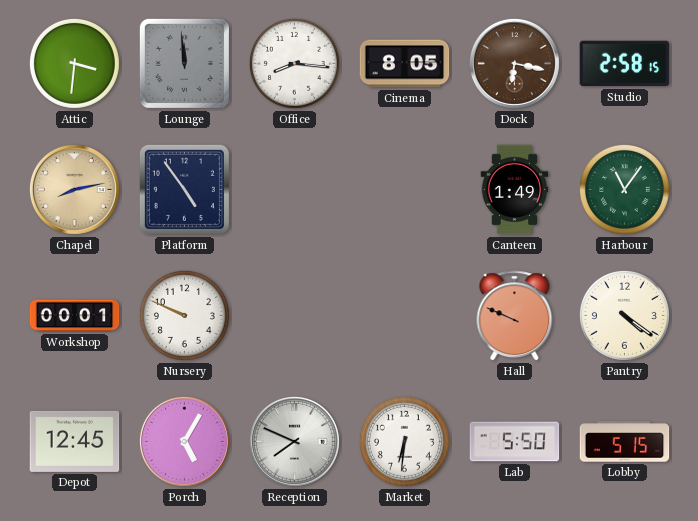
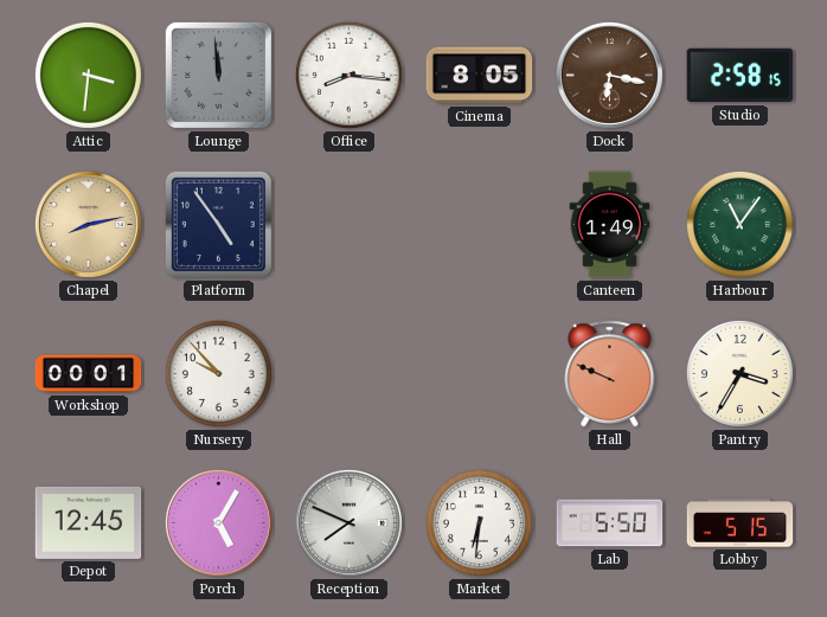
Nursery: 9:49 -> 9:53 (218, 373)
Pantry: 4:21 -> 3:35 (739, 373)
